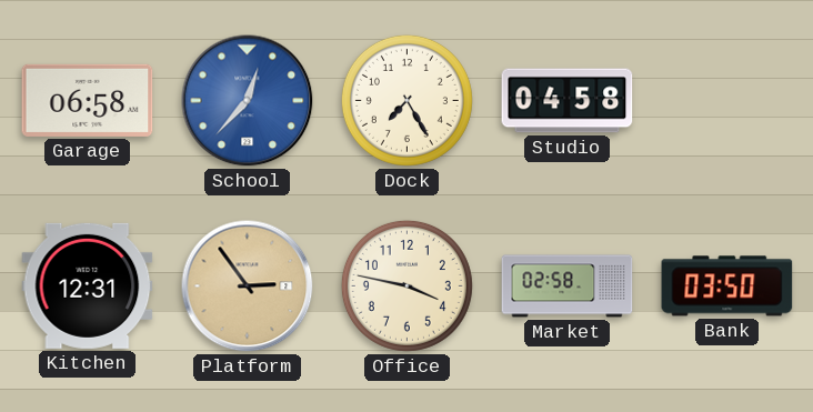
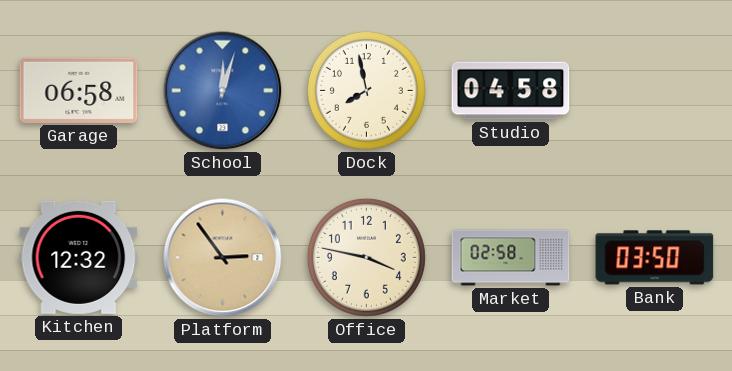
School: 12:37 -> 12:03 (223, 91)
Dock: 7:25 -> 7:58 (366, 90)
Kitchen: 12:31 -> 12:32 (79, 257)
